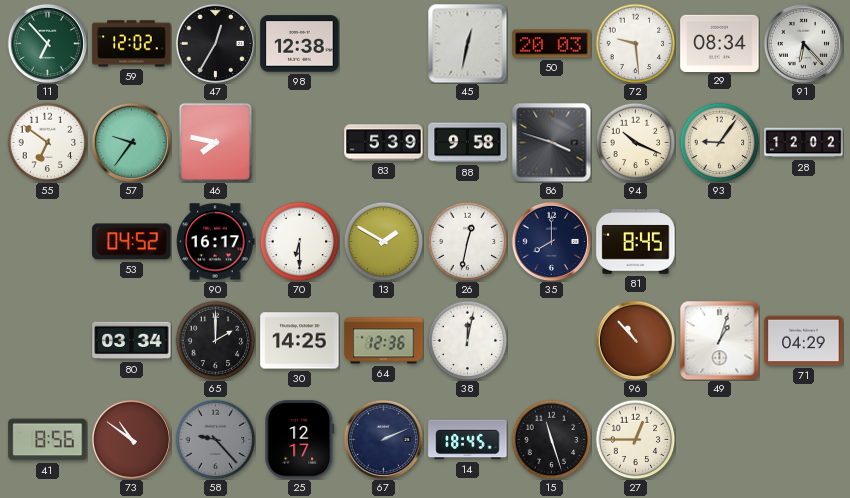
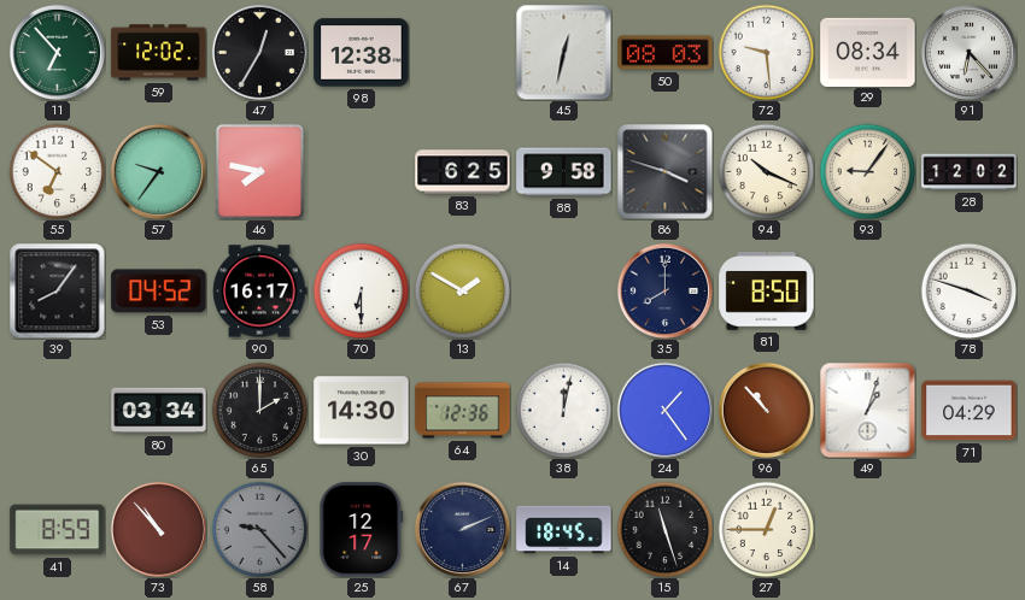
50: 20:03 -> 08:03 (666, 53)
83: 5:39 -> 6:25 (463, 172)
39: none -> 8:06 (57, 290)
26: 12:32 -> none (467, 241)
81: 8:45 -> 8:50 (767, 292)
78: none -> 3:48 (968, 290)
30: 14:25 -> 14:30 (362, 411)
24: none -> 1:24 (664, 410)
41: 8:56 -> 8:59 (58, 530)
73: 10:51 -> 10:53 (158, 529)
